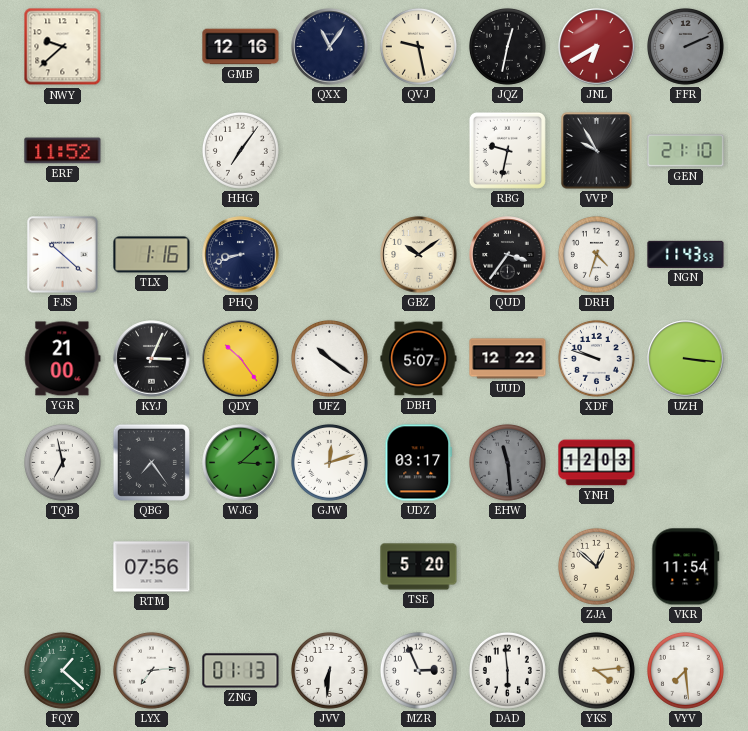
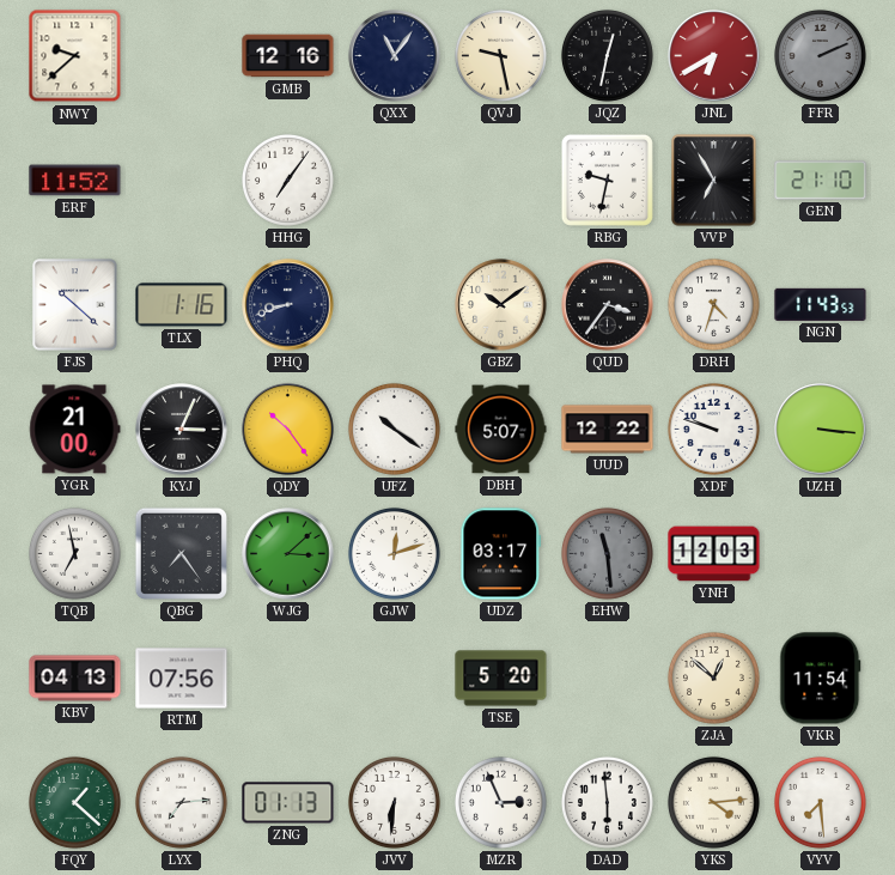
VVP: 9:55 -> 6:55 (714, 181)
KBV: none -> 04:13 (75, 679)
